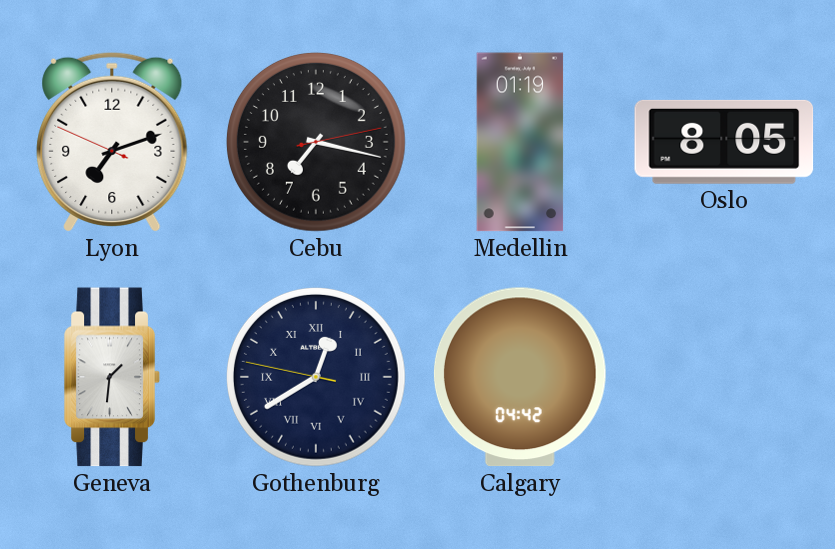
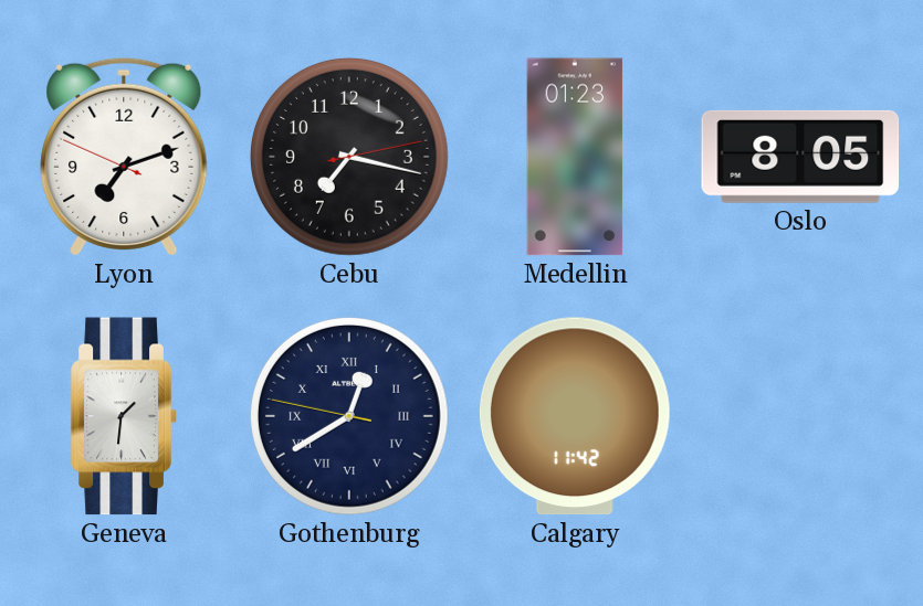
Medellin: 01:19 -> 01:23 (575, 157)
Calgary: 04:42 -> 11:42 (575, 416)
